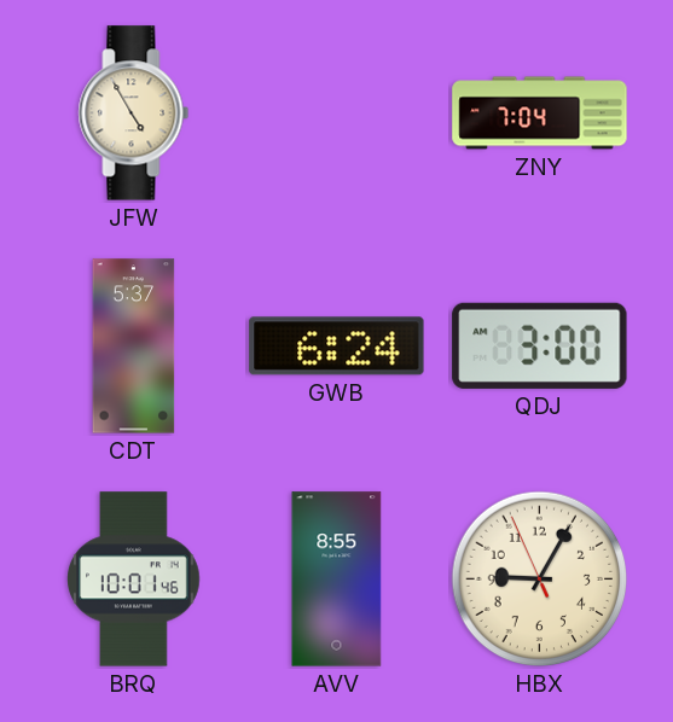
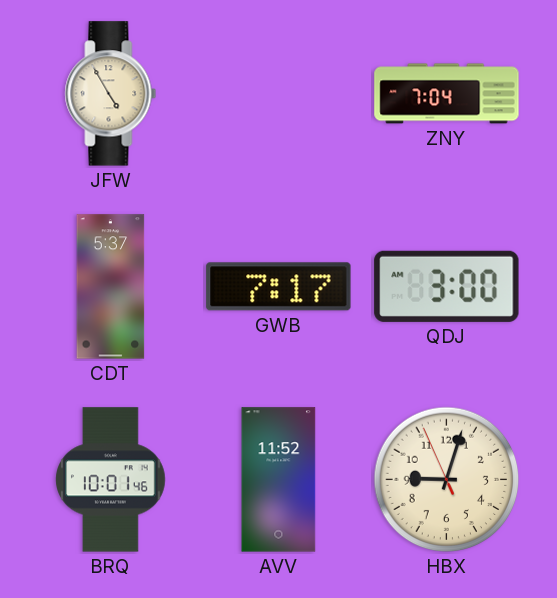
GWB: 6:24 -> 7:17 (279, 287)
AVV: 8:55 -> 11:52 (279, 480)
HBX: 9:04 -> 9:02 (447, 480)
